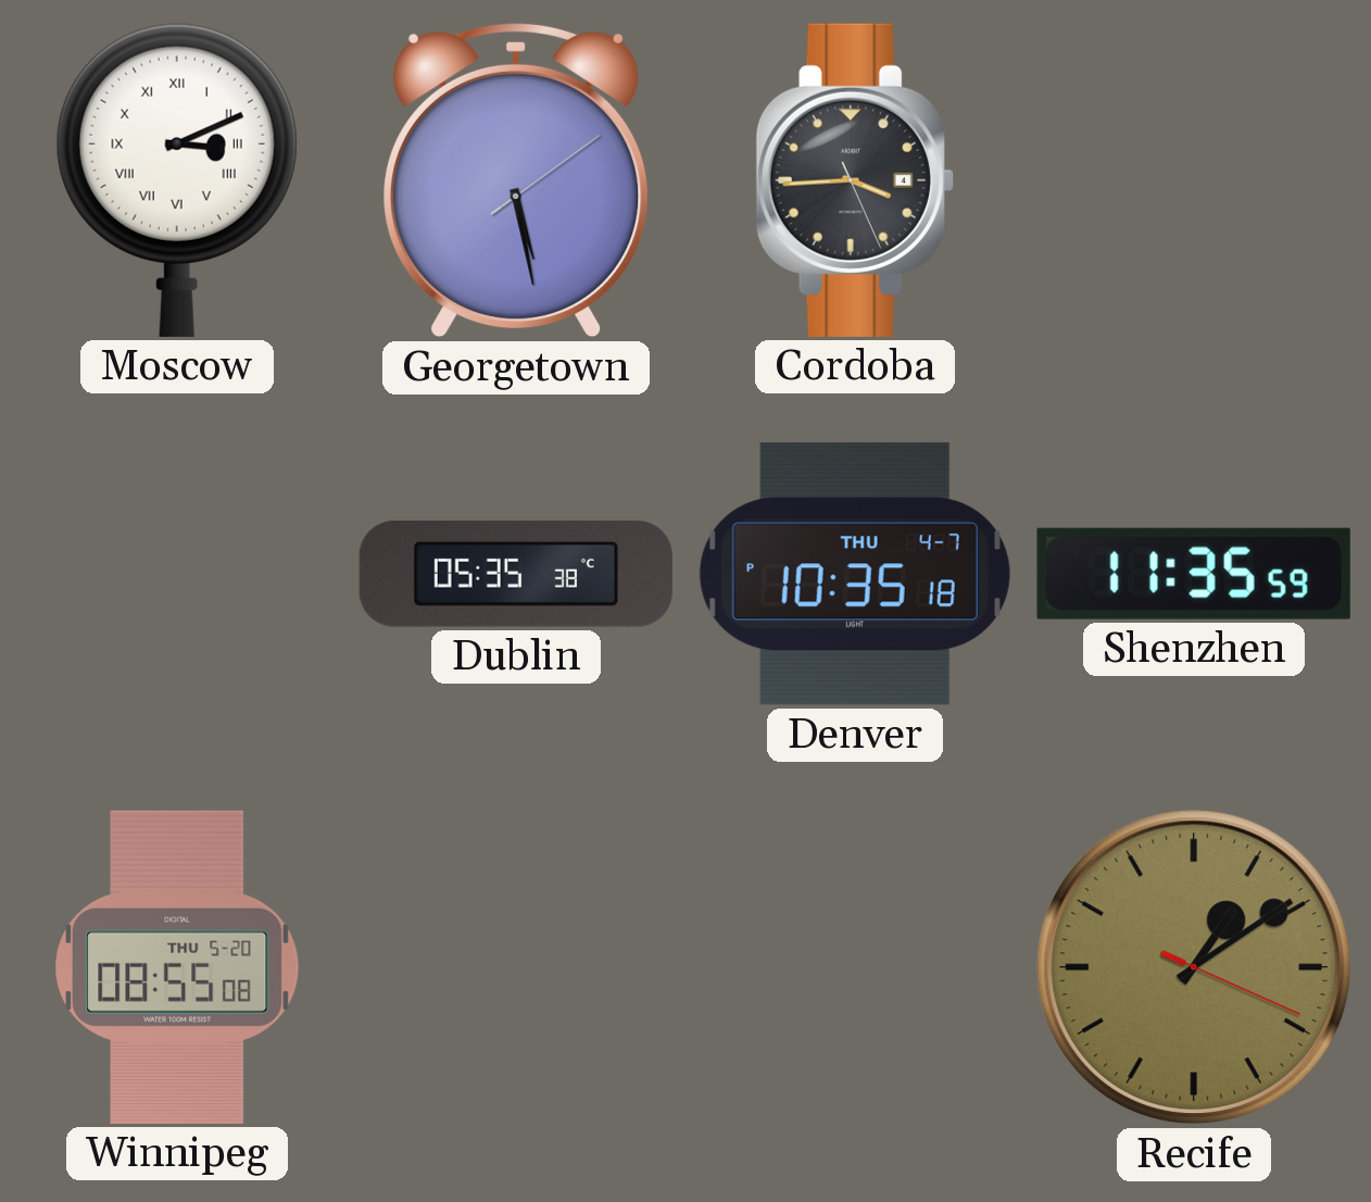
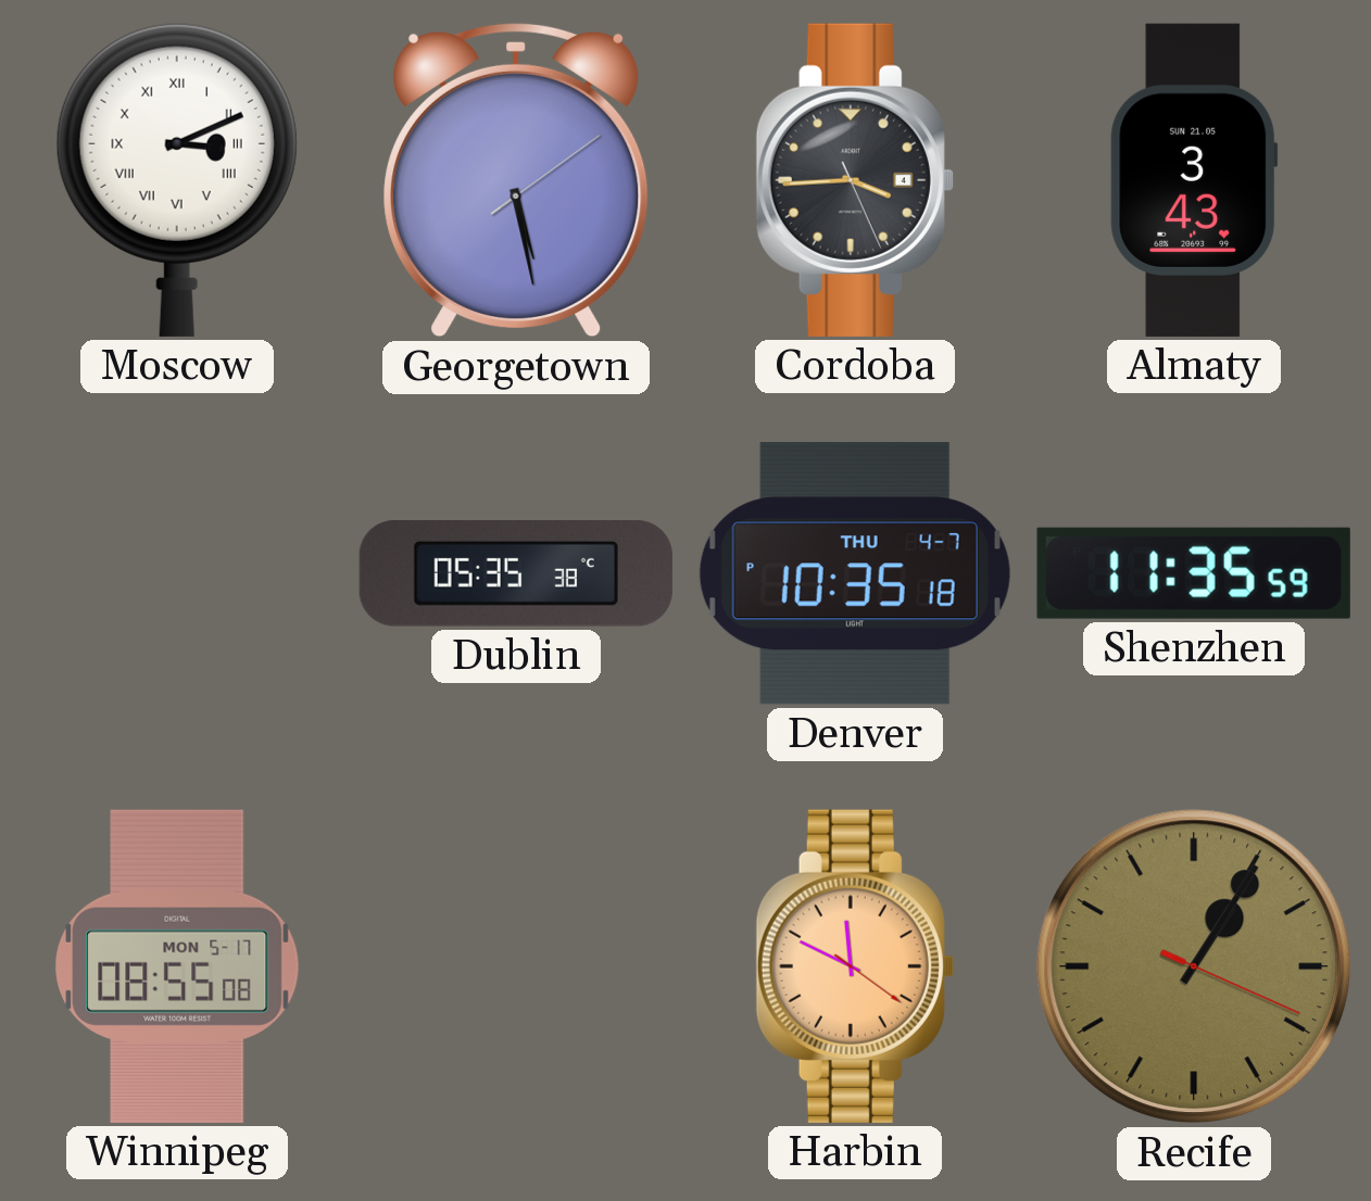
Almaty: none -> 3:43 (1194, 180)
Winnipeg date: THU 5-20 -> MON 5-17 (177, 966)
Harbin: none -> 11:49 (855, 966)
Recife: 1:09 -> 1:05 (1194, 966)
